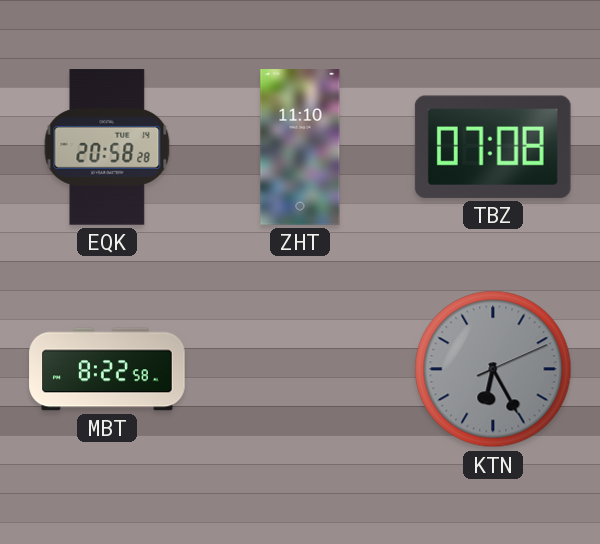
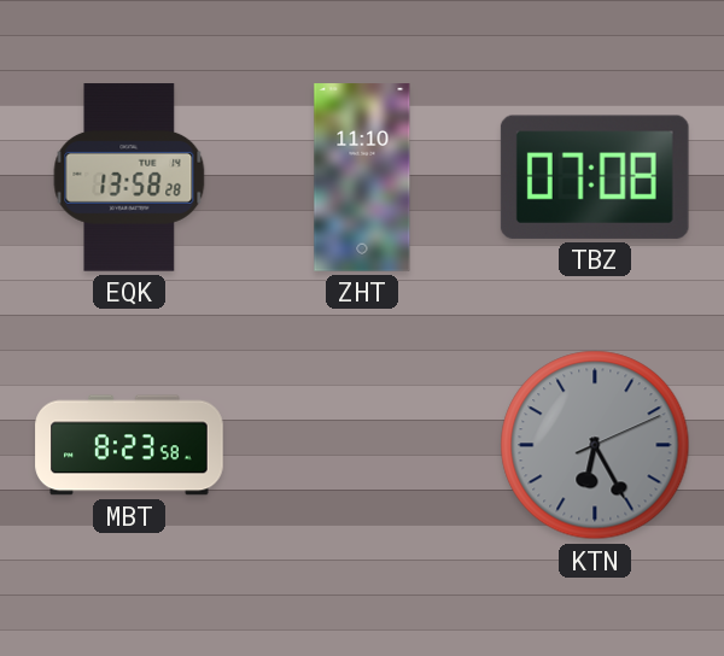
EQK: 20:58 -> 13:58 (129, 177)
MBT: 8:22 -> 8:23 (129, 445)
